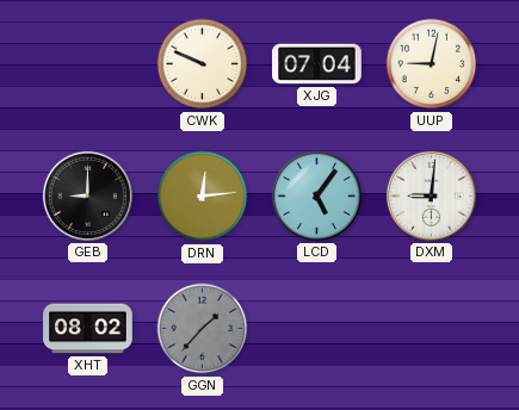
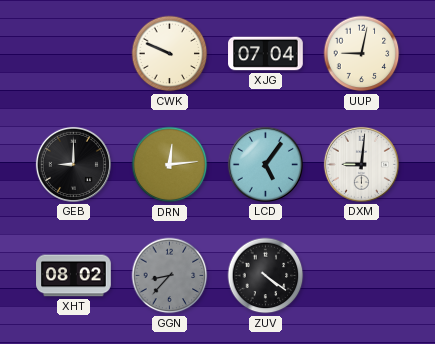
GGN: 1:37 -> 8:37 (170, 276)
ZUV: none -> 4:21 (266, 276)
